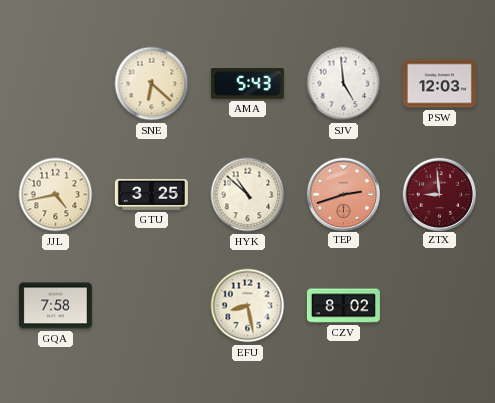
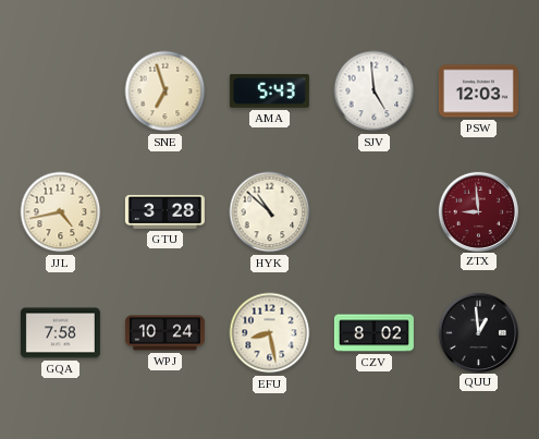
SNE: 6:22 -> 6:57 (166, 92)
GTU: 3:25 -> 3:28 (164, 211)
TEP: 2:42 -> none (343, 194)
WPJ: none -> 10:24 (164, 333)
QUU: none -> 12:59 (478, 332)
